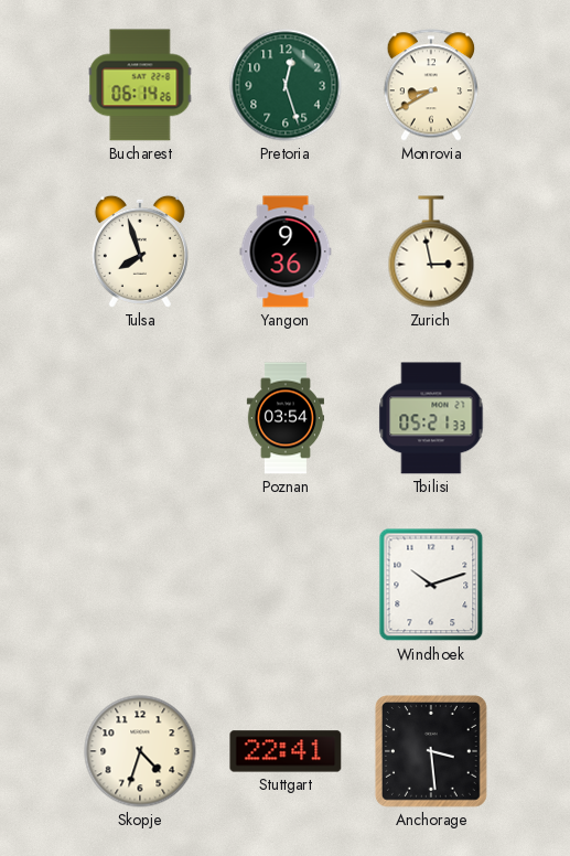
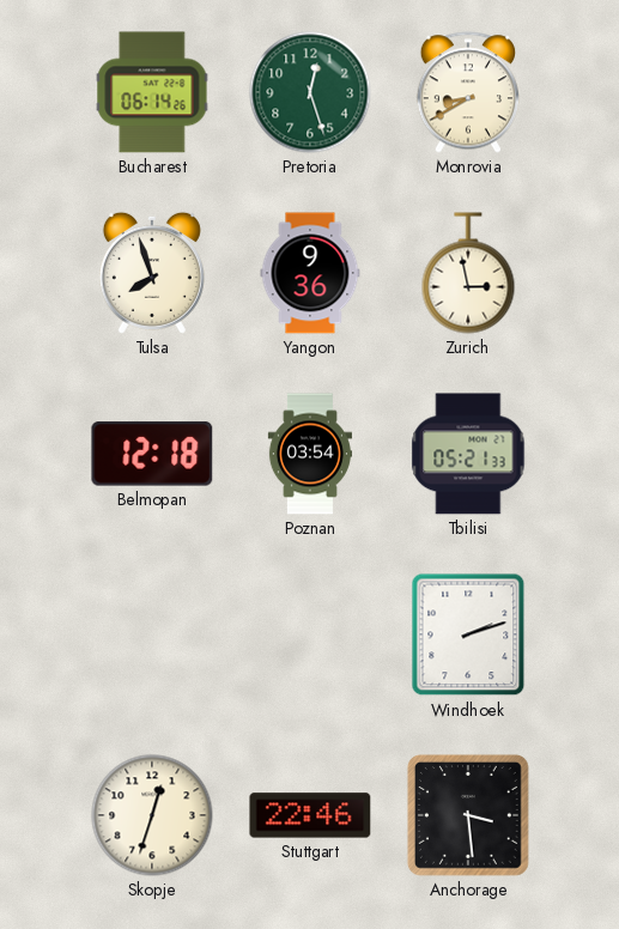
Belmopan: none -> 12:18 (152, 454)
Windhoek: 10:12 -> 2:12 (468, 634)
Skopje: 4:33 -> 12:33 (152, 815)
Stuttgart: 22:41 -> 22:46 (310, 815)
